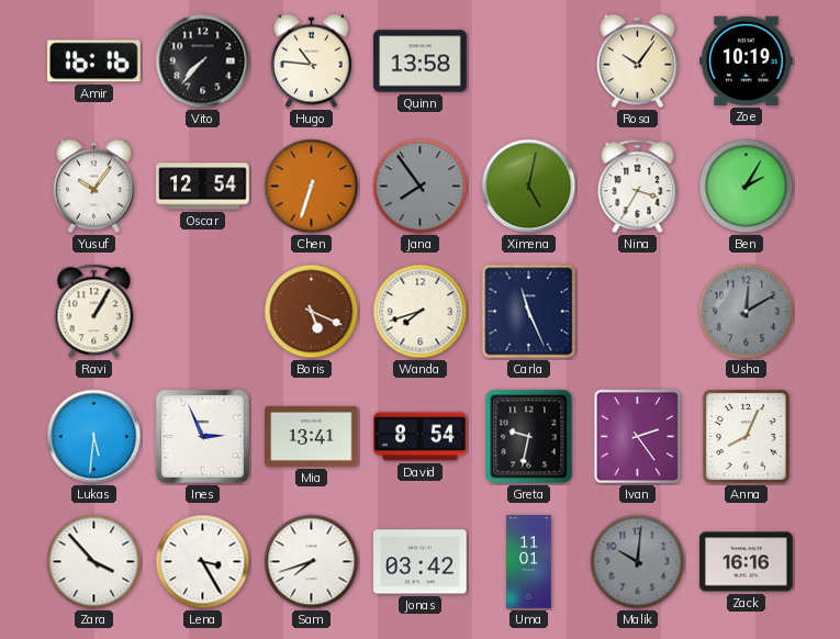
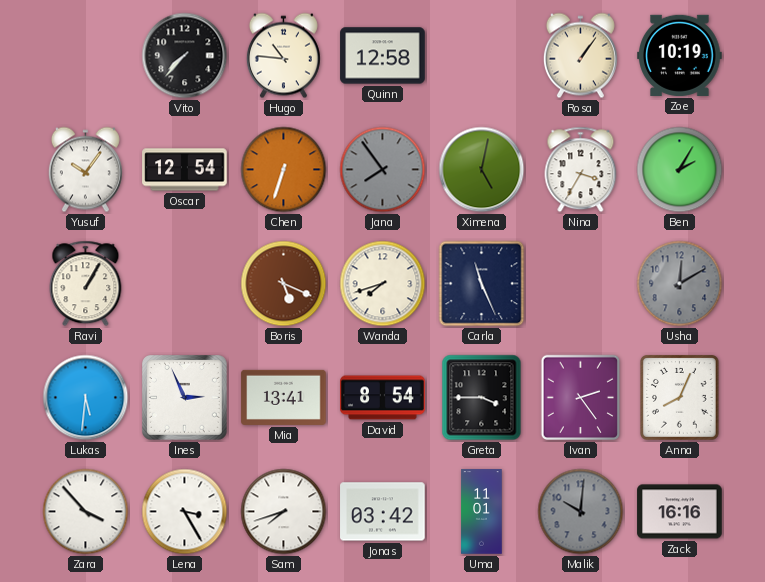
Amir: 16:16 -> none (94, 61)
Quinn: 13:58 -> 12:58 (383, 56)
Rosa: 10:06 -> 1:06 (580, 56)
Greta: 9:32 -> 3:45 (482, 398)
